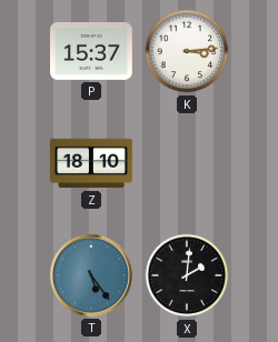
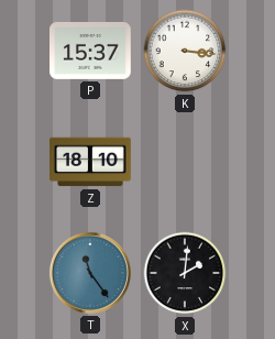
K: 3:14 -> 3:16 (185, 51)
T: 5:24 -> 11:24 (90, 273)
